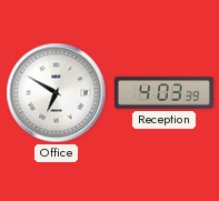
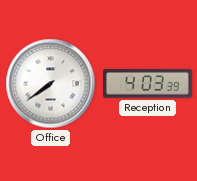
Office: 6:50 -> 7:39 (51, 84)
